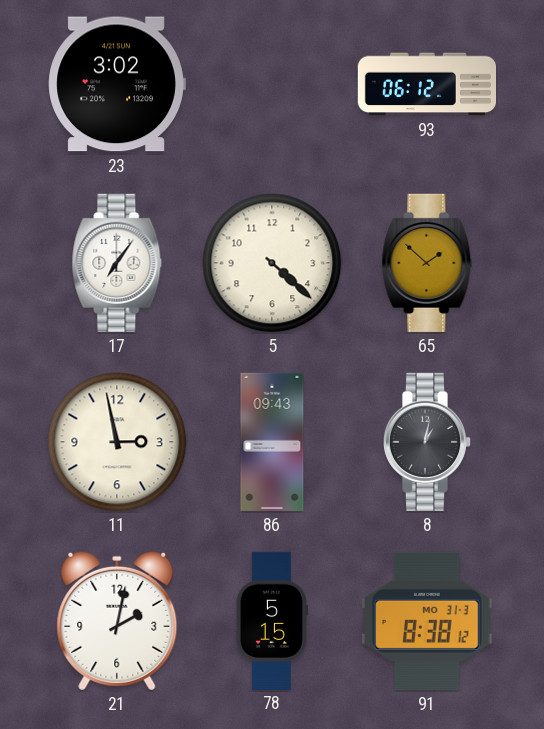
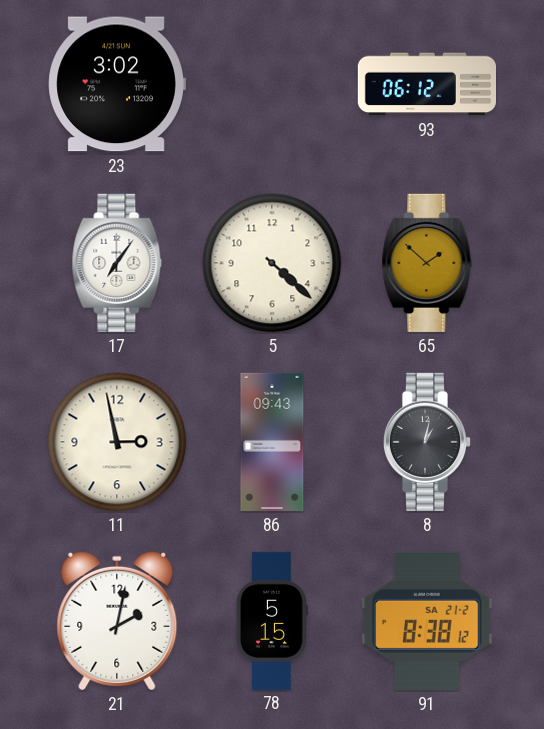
91 date: MO 31-3 -> SA 21-2 (427, 621)
